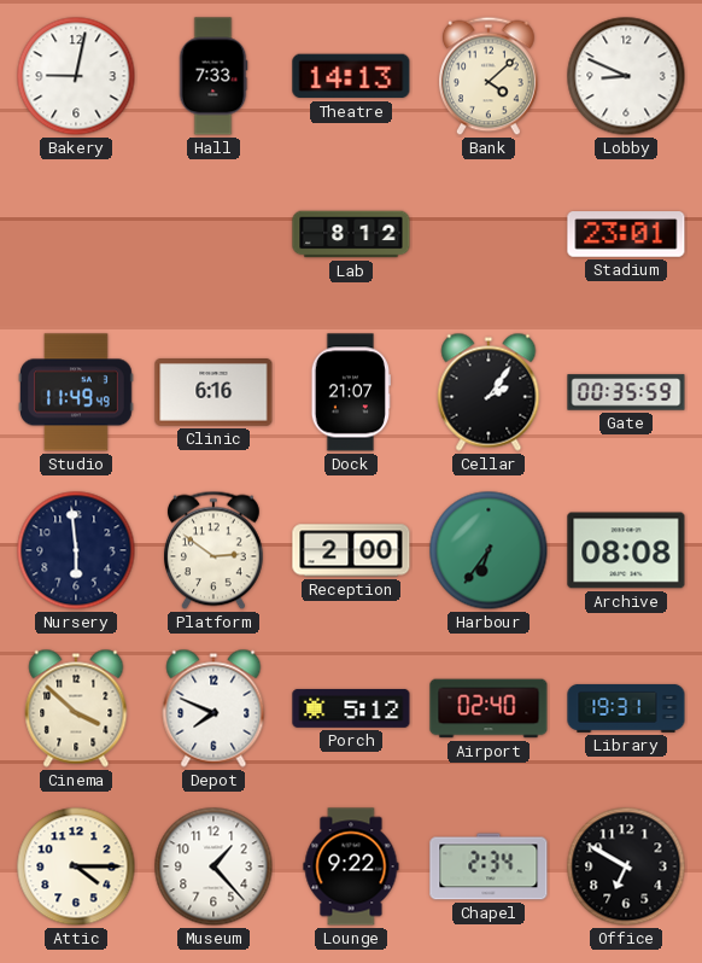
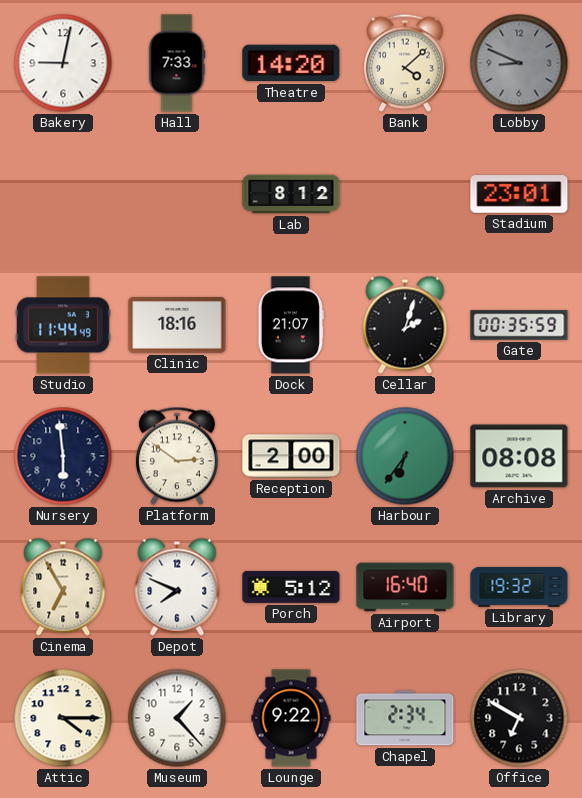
Theatre: 14:13 -> 14:20 (291, 63)
Lobby dial: white -> grey (519, 63)
Studio: 11:49 -> 11:44 (64, 325)
Clinic: 6:16 -> 18:16 (177, 326)
Cellar: 2:06 -> 2:03 (405, 325)
Cinema: 3:52 -> 6:55 (63, 587)
Airport: 02:40 -> 16:40 (405, 587)
Library: 19:31 -> 19:32 (519, 587)
